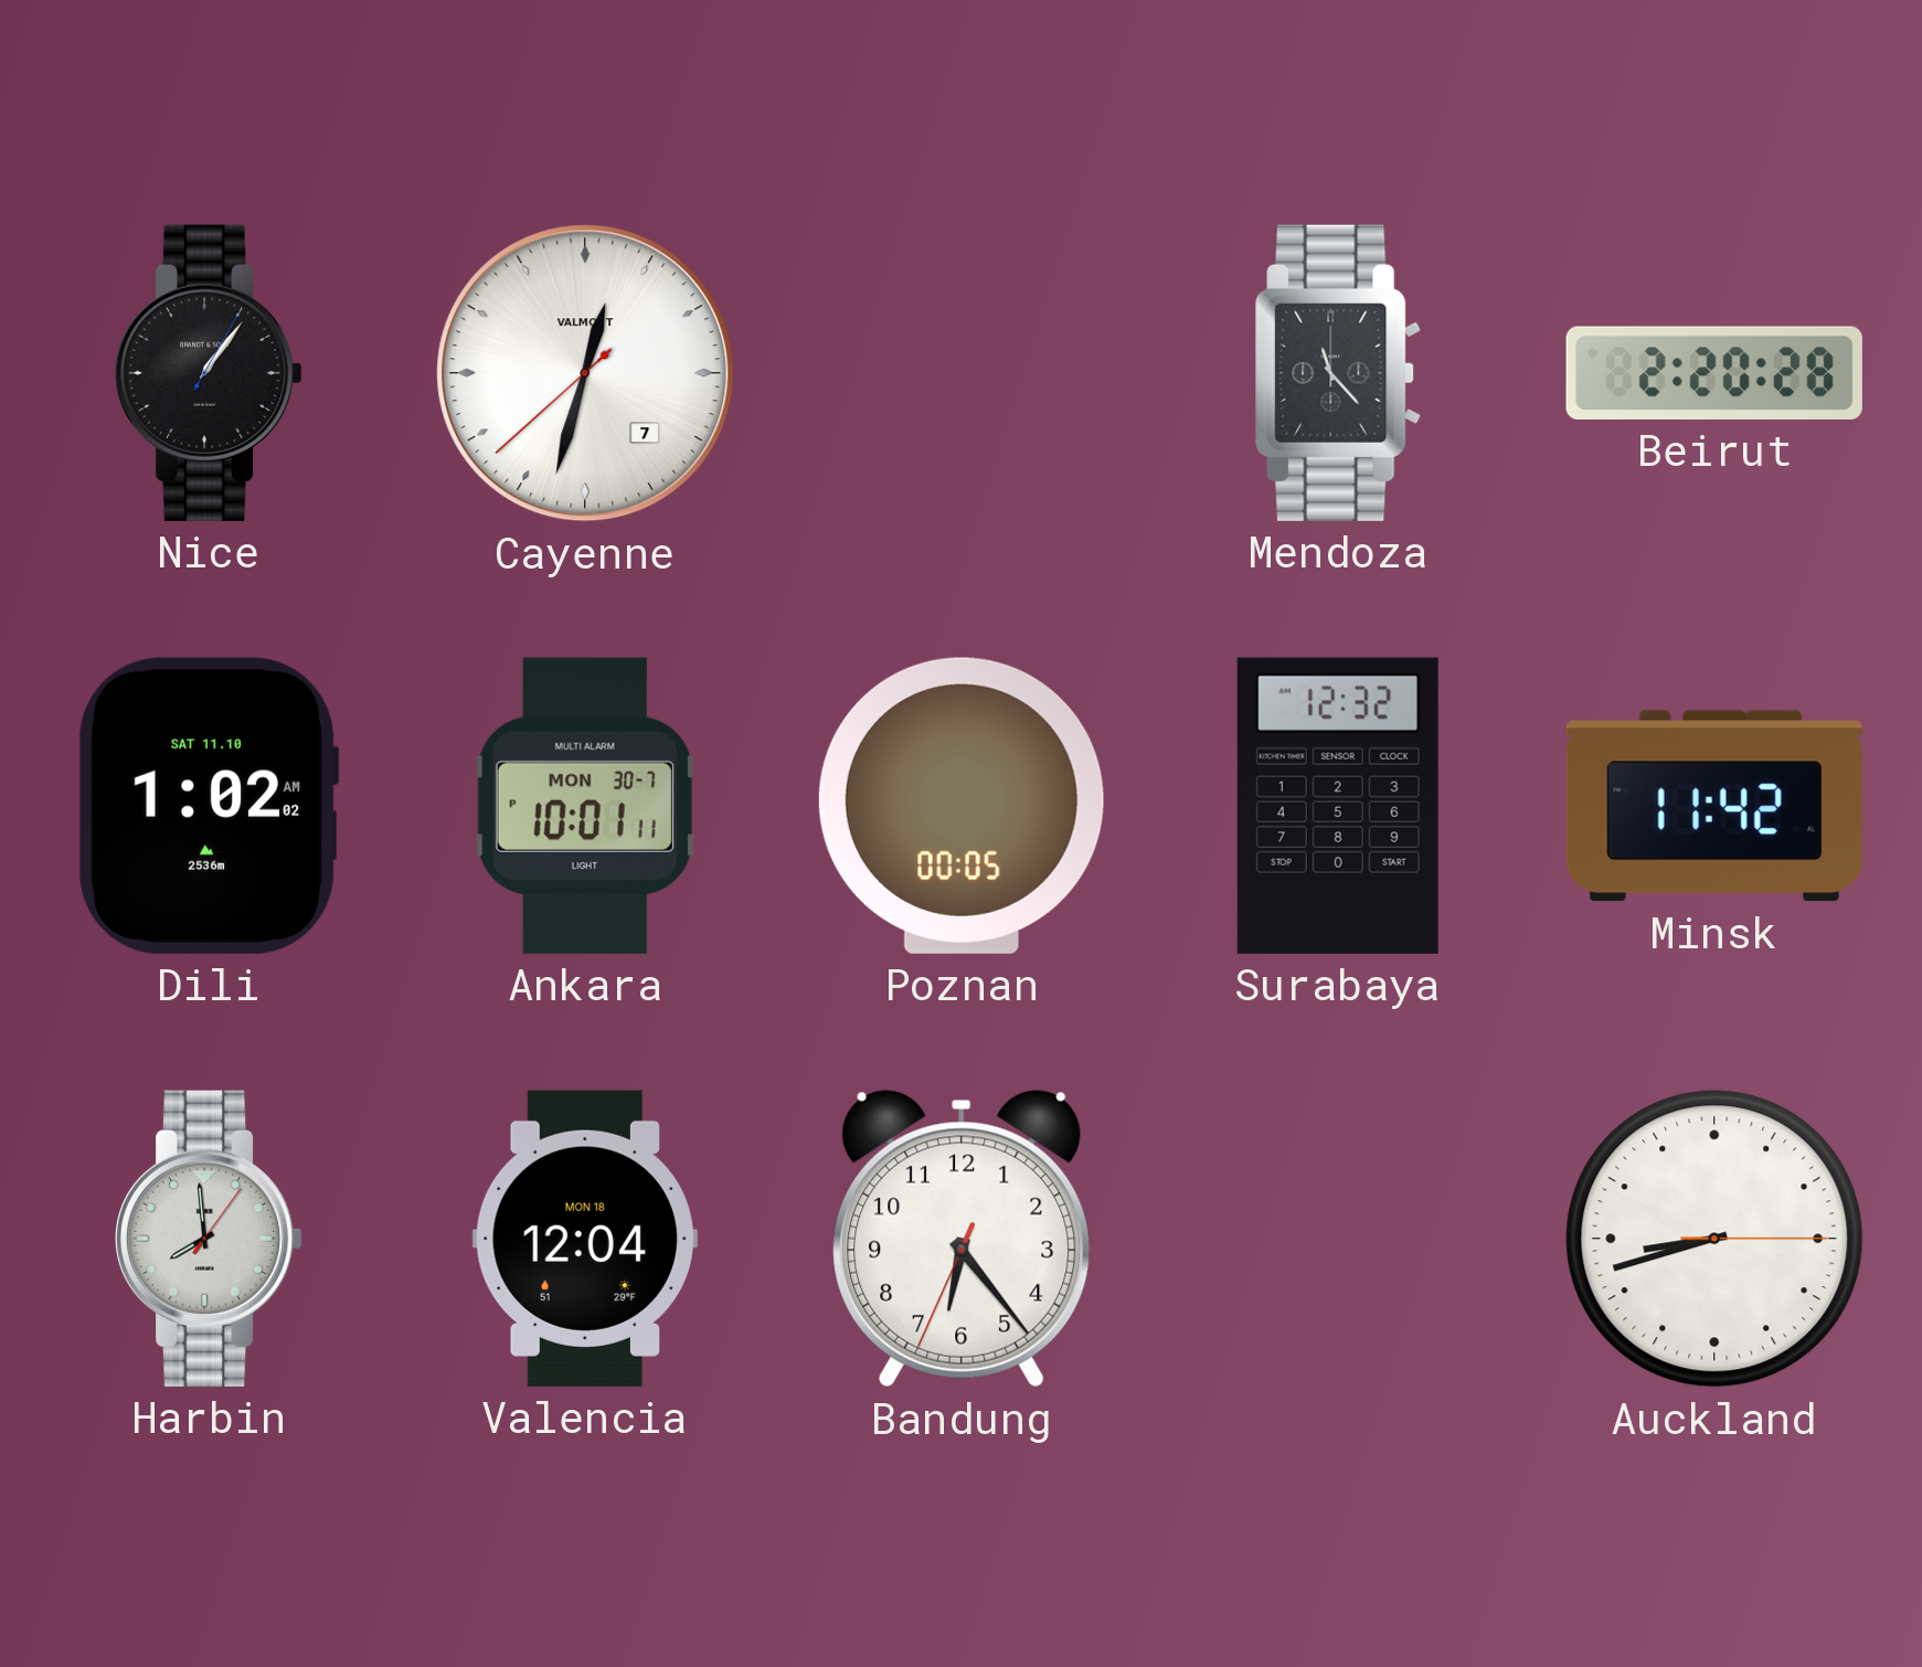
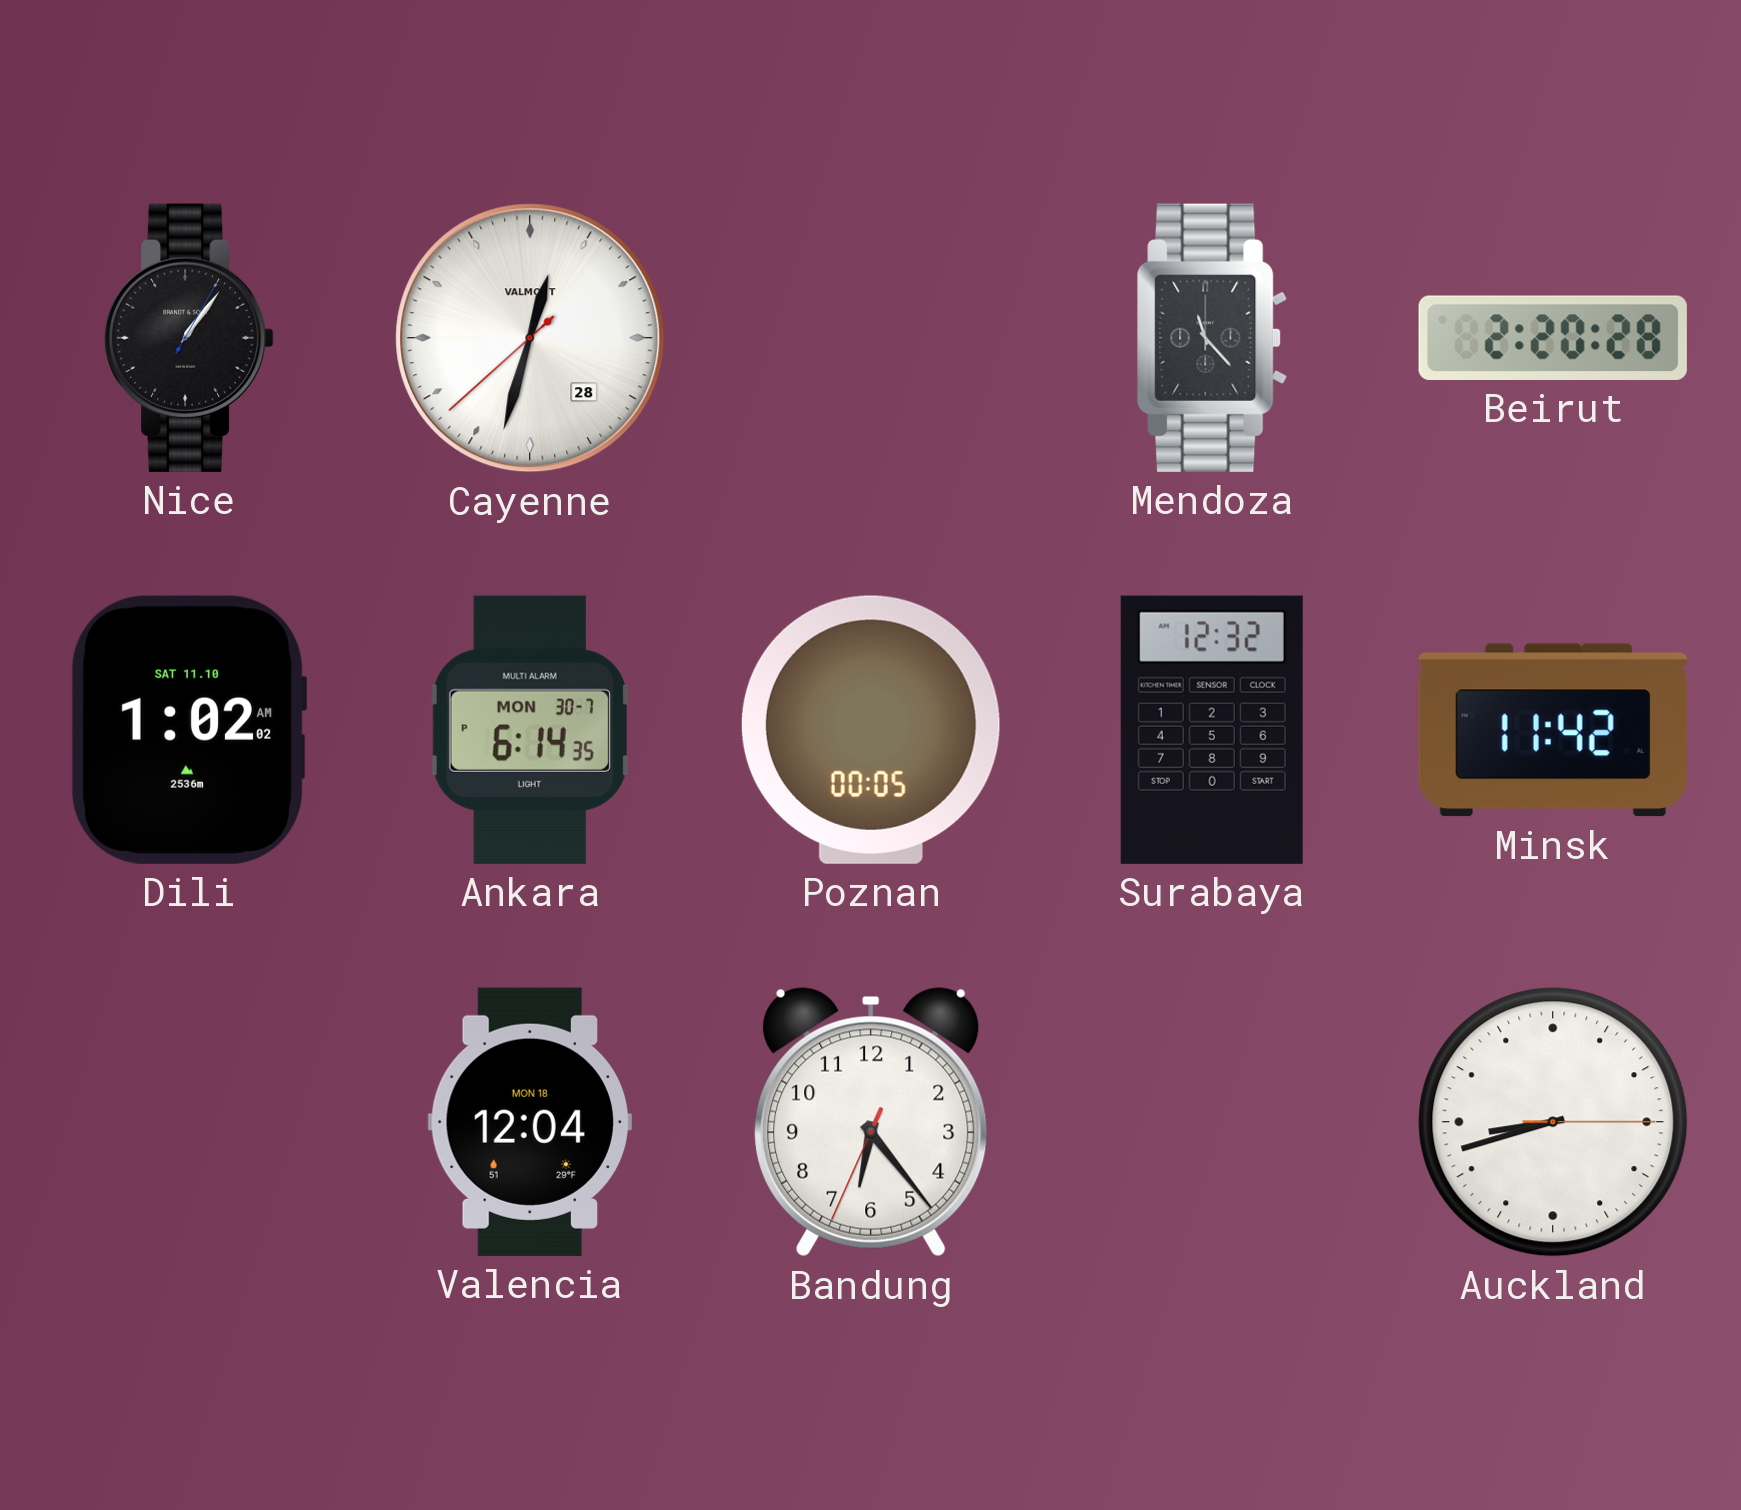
Cayenne date: 7 -> 28 (530, 338)
Ankara: 10:01 -> 6:14 (530, 730)
Harbin: 7:59 -> none (210, 1239)
